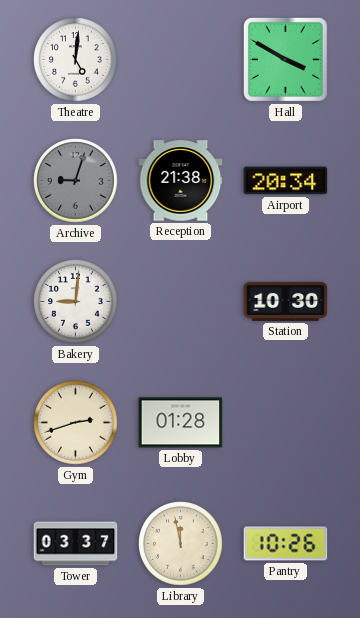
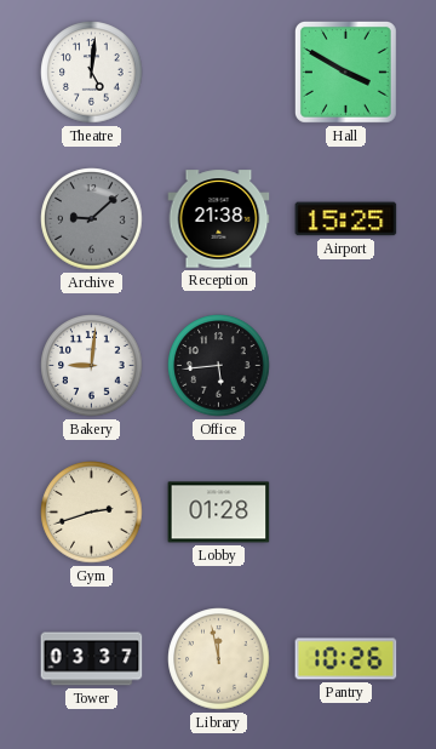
Archive: 9:03 -> 9:08 (92, 219)
Airport: 20:34 -> 15:25 (346, 219)
Office: none -> 5:44 (219, 366)
Station: 10:30 -> none (286, 301)
